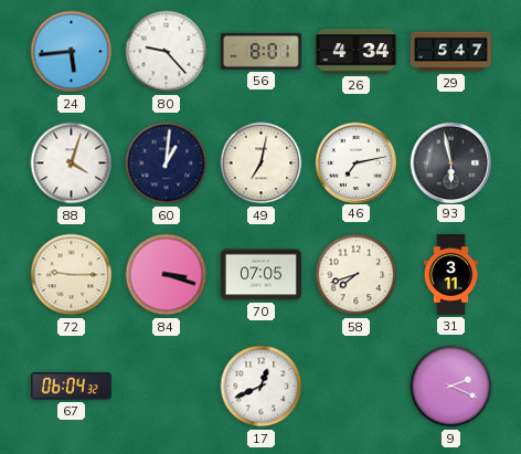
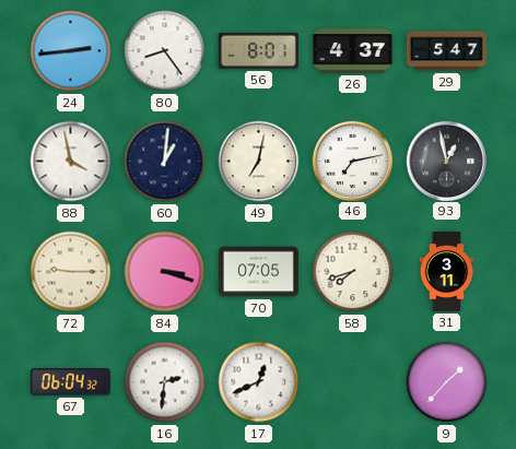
24: 5:44 -> 2:44 (71, 51)
80: 9:23 -> 8:24 (165, 51)
26: 4:34 -> 4:37 (352, 51)
88: 4:03 -> 3:58 (71, 162)
93: 5:58 -> 12:58 (446, 161)
16: none -> 2:31 (165, 382)
9: 2:19 -> 1:37 (447, 382)
